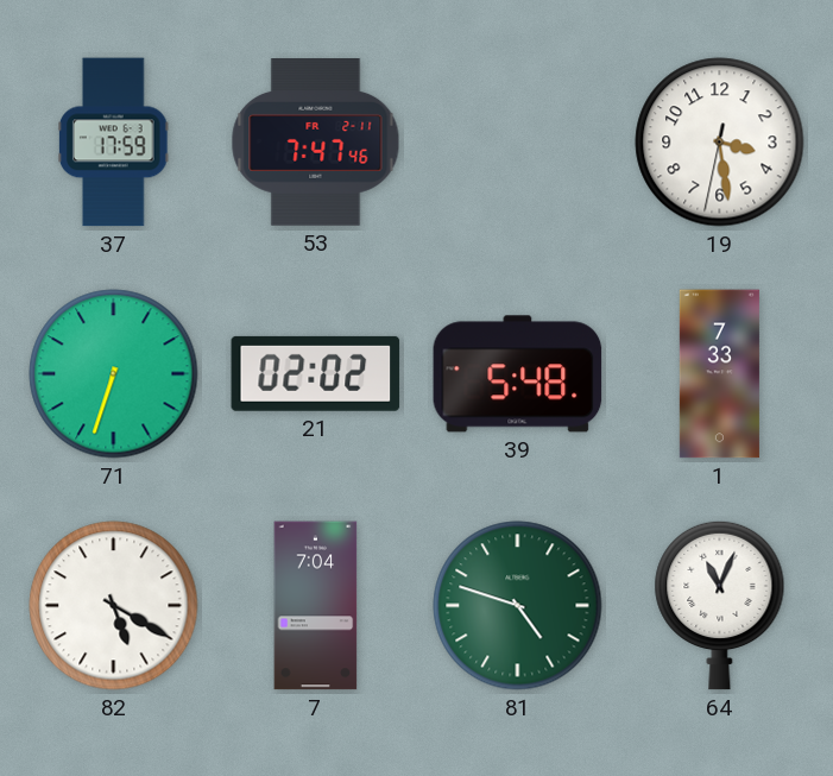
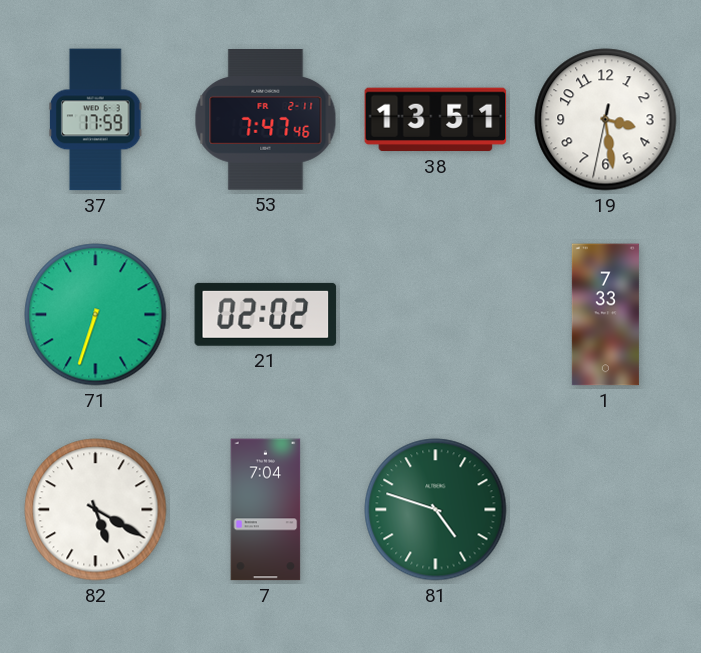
38: none -> 13:51 (436, 120)
39: 5:48 -> none (518, 374)
64: 11:04 -> none (720, 605)
